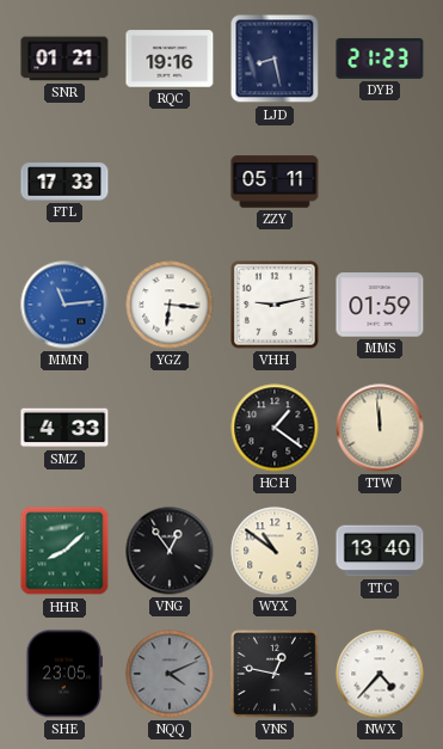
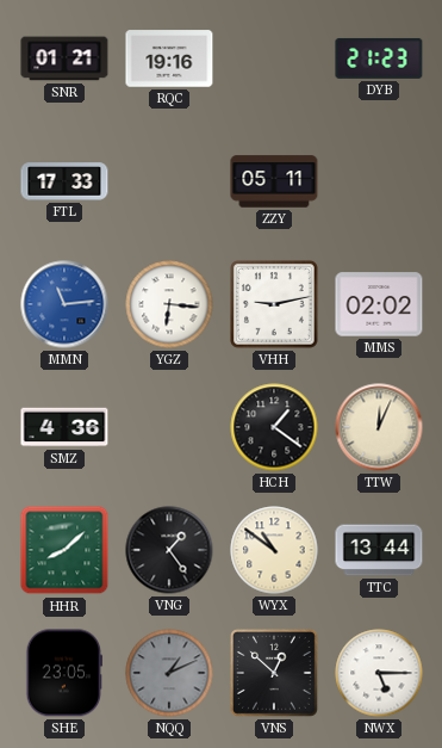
LJD: 8:28 -> none (275, 59)
MMS: 01:59 -> 02:02 (379, 304)
SMZ: 4:33 -> 4:36 (64, 427)
TTW: 11:59 -> 12:04 (379, 427)
VNG: 12:54 -> 1:24 (169, 550)
TTC: 13:40 -> 13:44 (379, 550)
NQQ: 4:11 -> 1:11 (169, 673)
VNS: 12:47 -> 12:52 (274, 673)
NWX: 4:37 -> 5:15 (379, 673)
